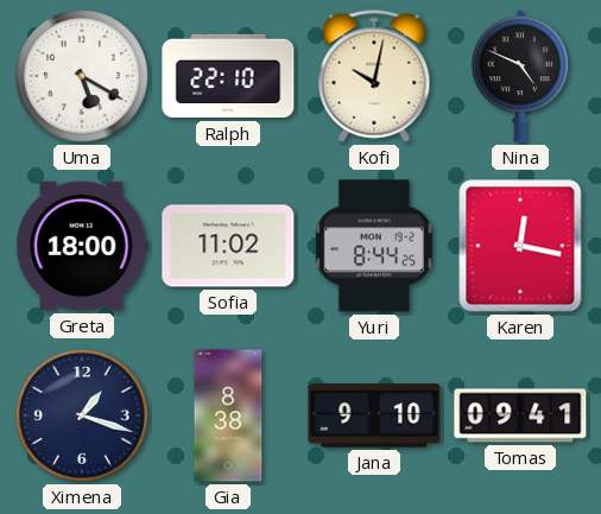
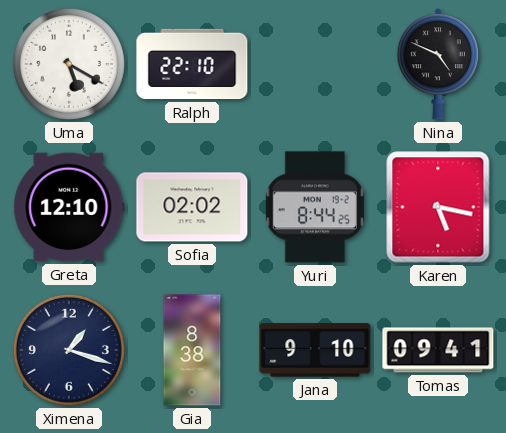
Kofi: 10:02 -> none (374, 76)
Greta: 18:00 -> 12:10 (69, 207)
Sofia: 11:02 -> 02:02 (192, 207)
Karen: 12:17 -> 5:17 (438, 207)
